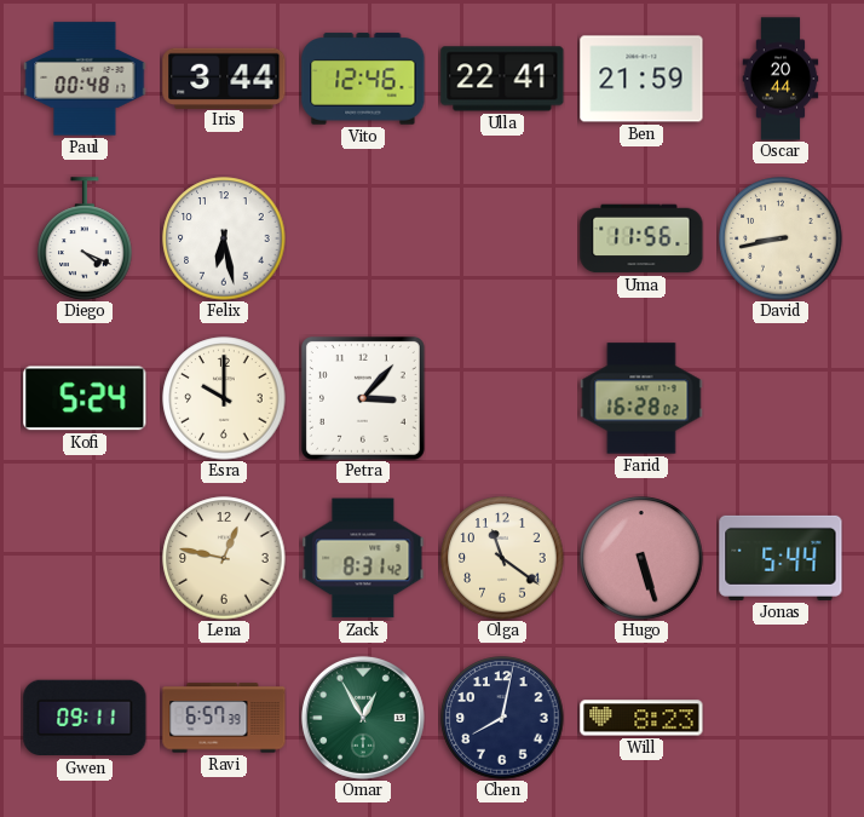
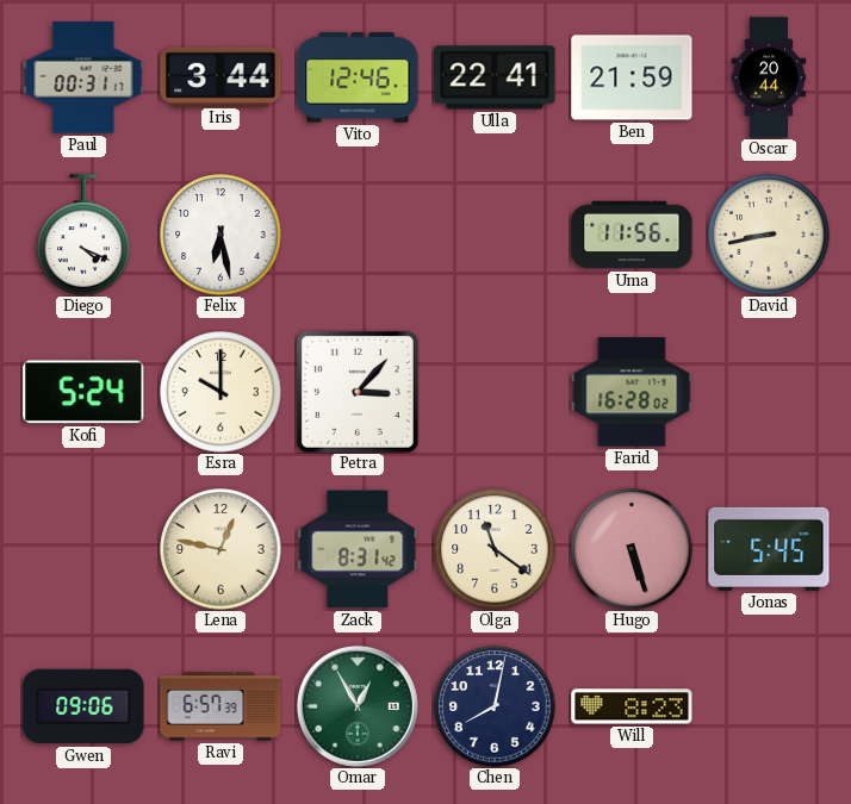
Paul: 00:48 -> 00:31 (83, 77)
Jonas: 5:44 -> 5:45 (769, 549)
Gwen: 09:11 -> 09:06 (83, 706)
